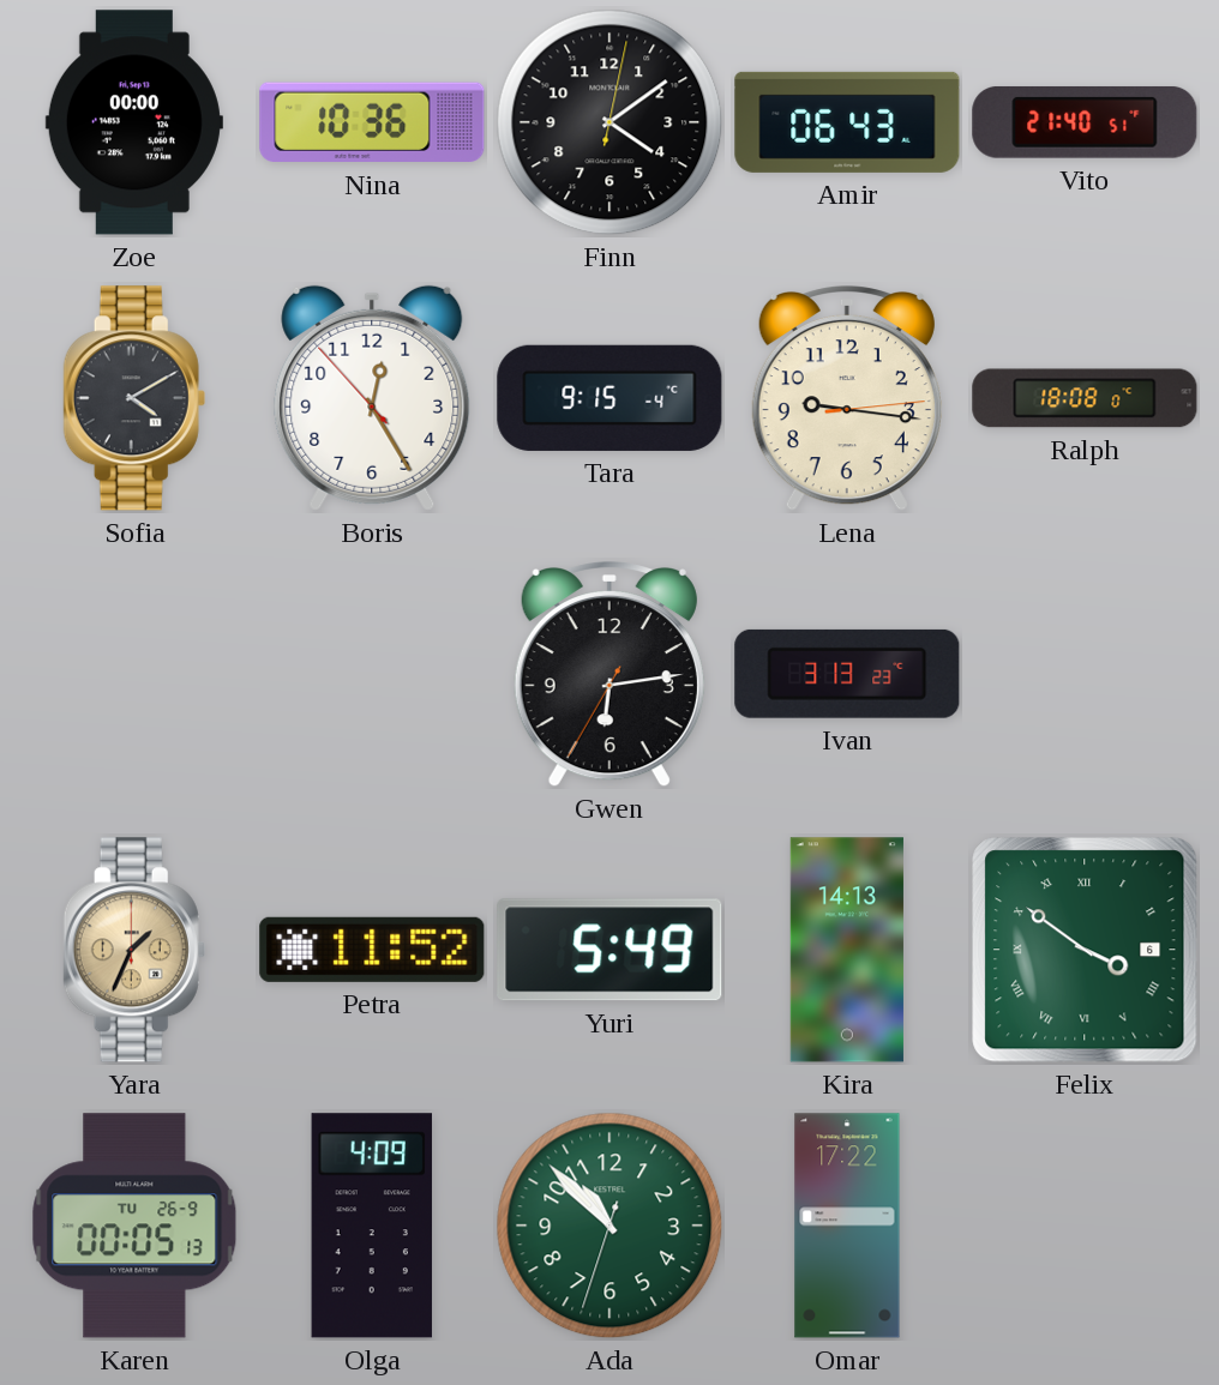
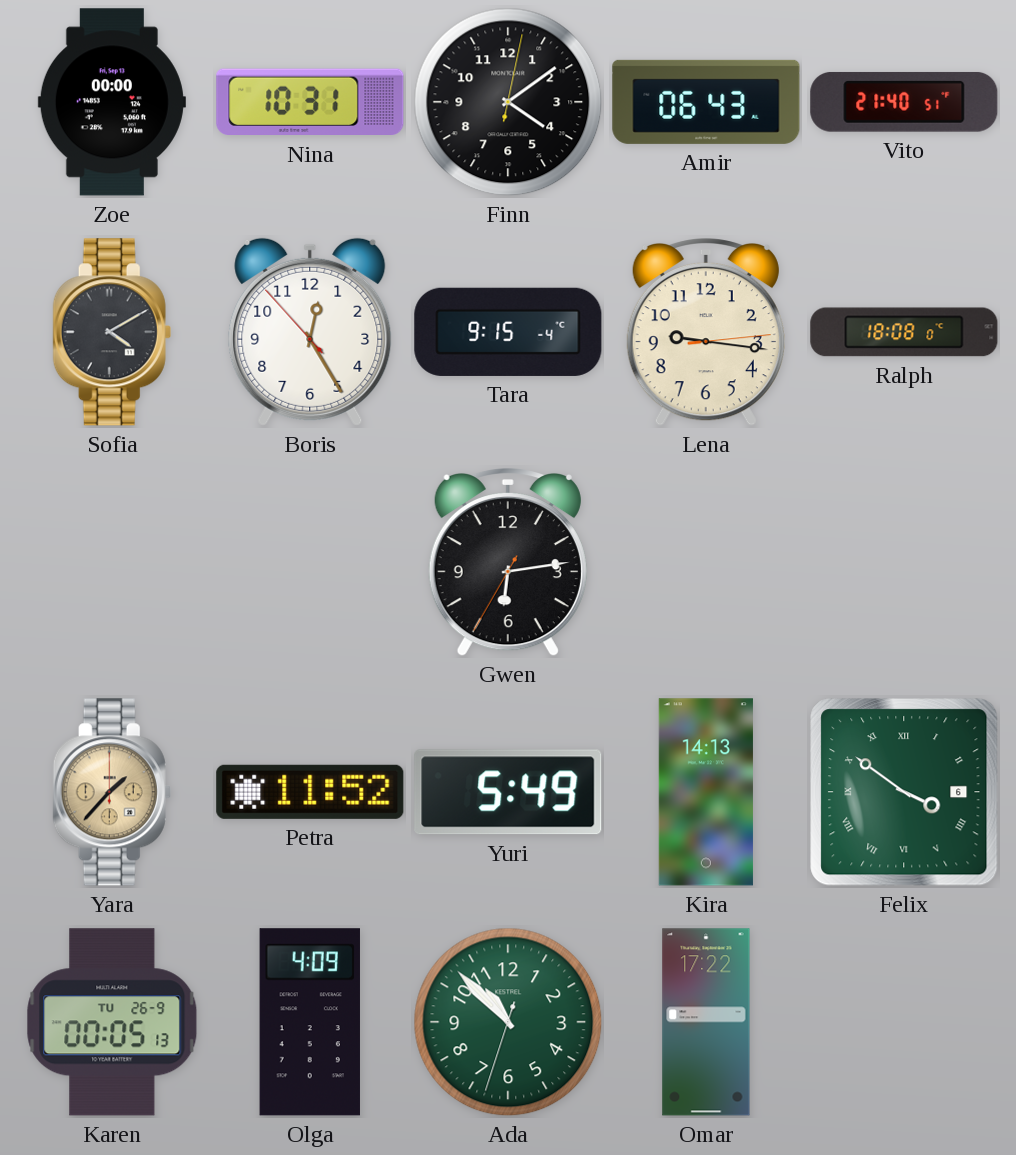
Nina: 10:36 -> 10:31 (310, 102)
Ivan: 3:13 -> none (847, 674)
Yara: 1:34 -> 1:37 (112, 792)
